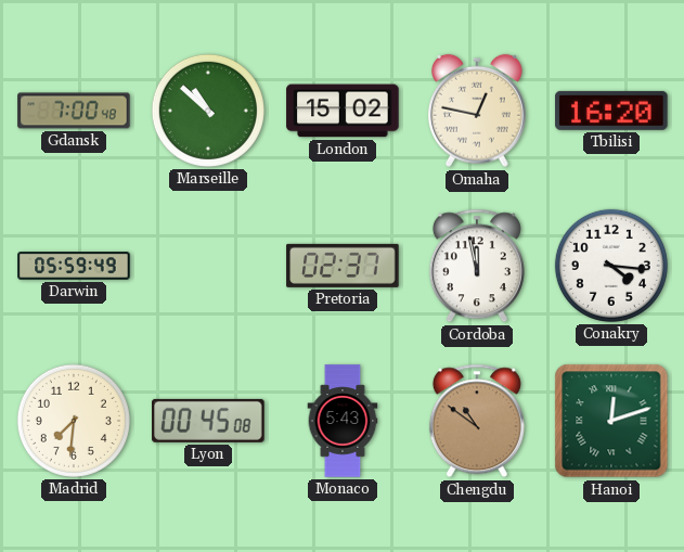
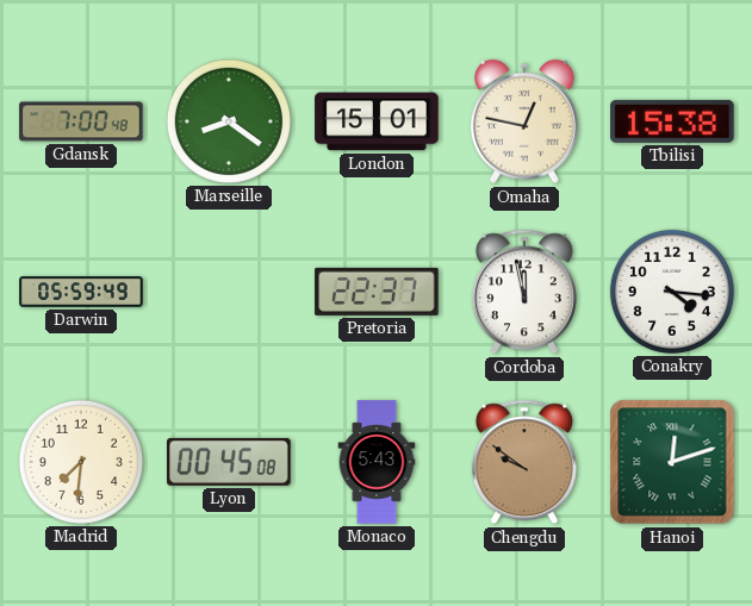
Marseille: 10:52 -> 8:21 (229, 121)
London: 15:02 -> 15:01 (377, 121)
Tbilisi: 16:20 -> 15:38 (672, 121)
Pretoria: 02:37 -> 22:37 (377, 292)
Chengdu: 10:51 -> 9:51 (524, 462)
